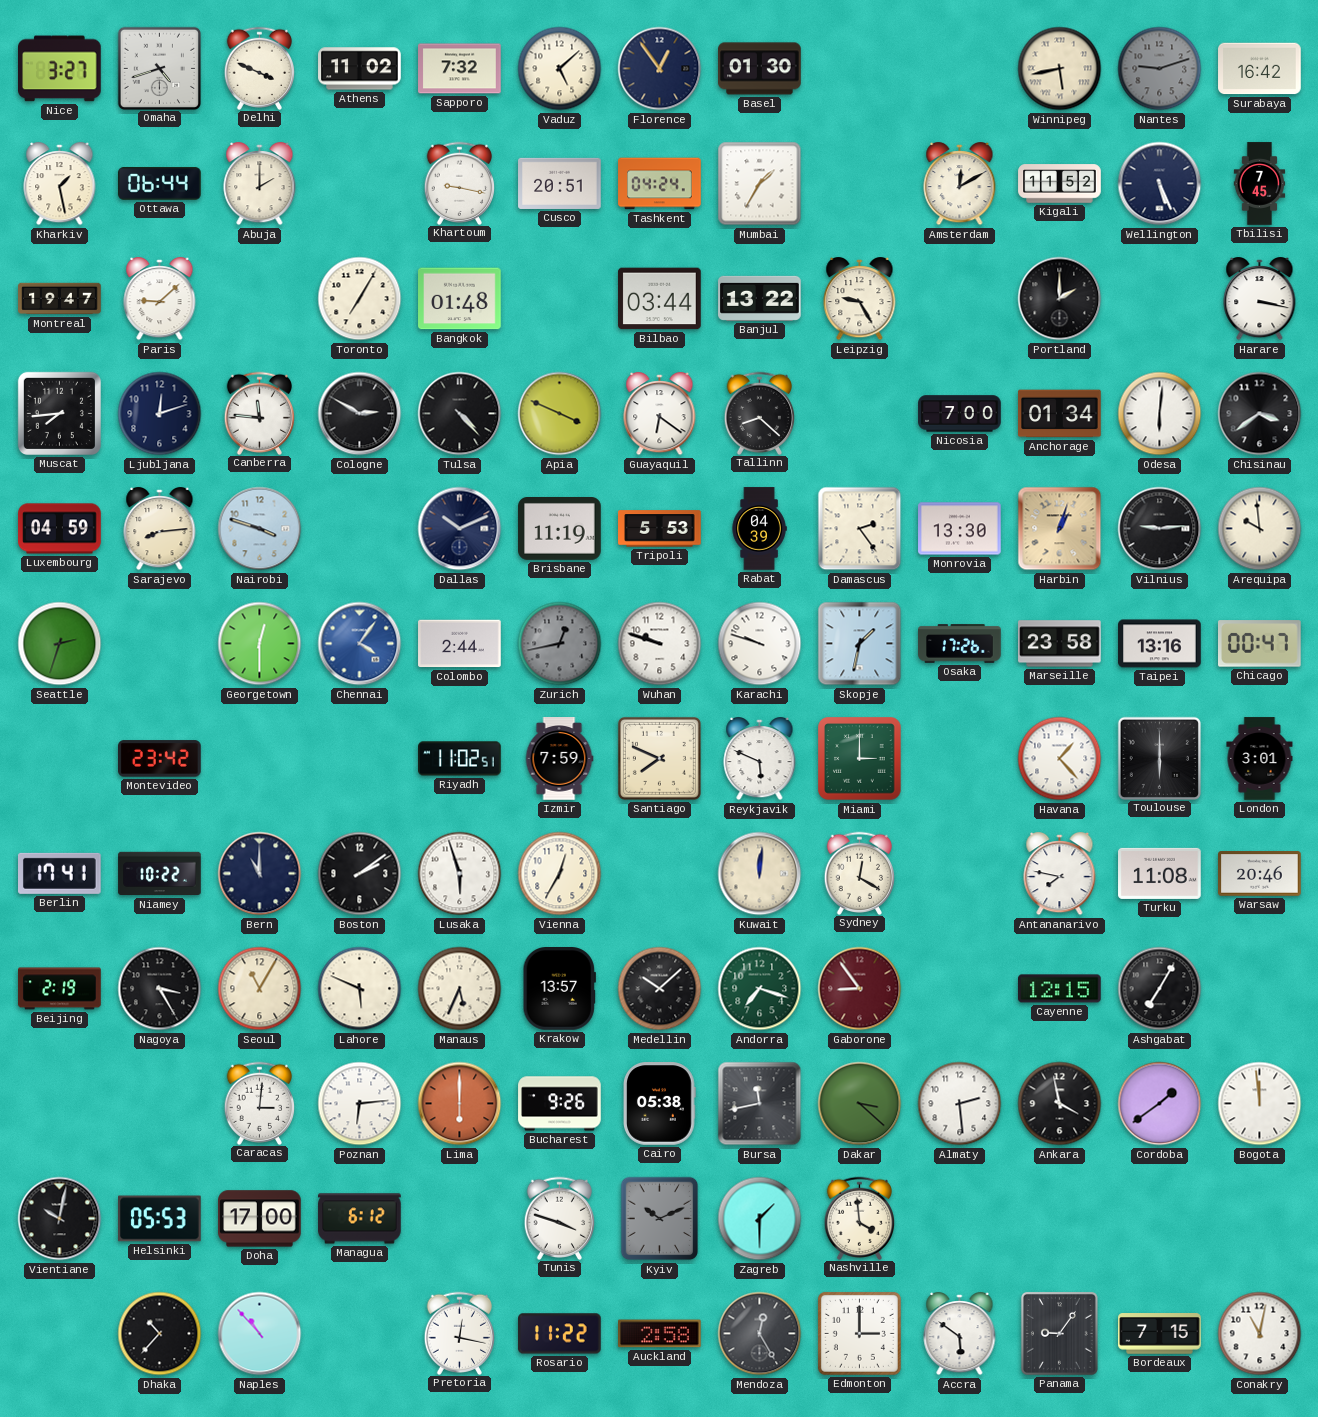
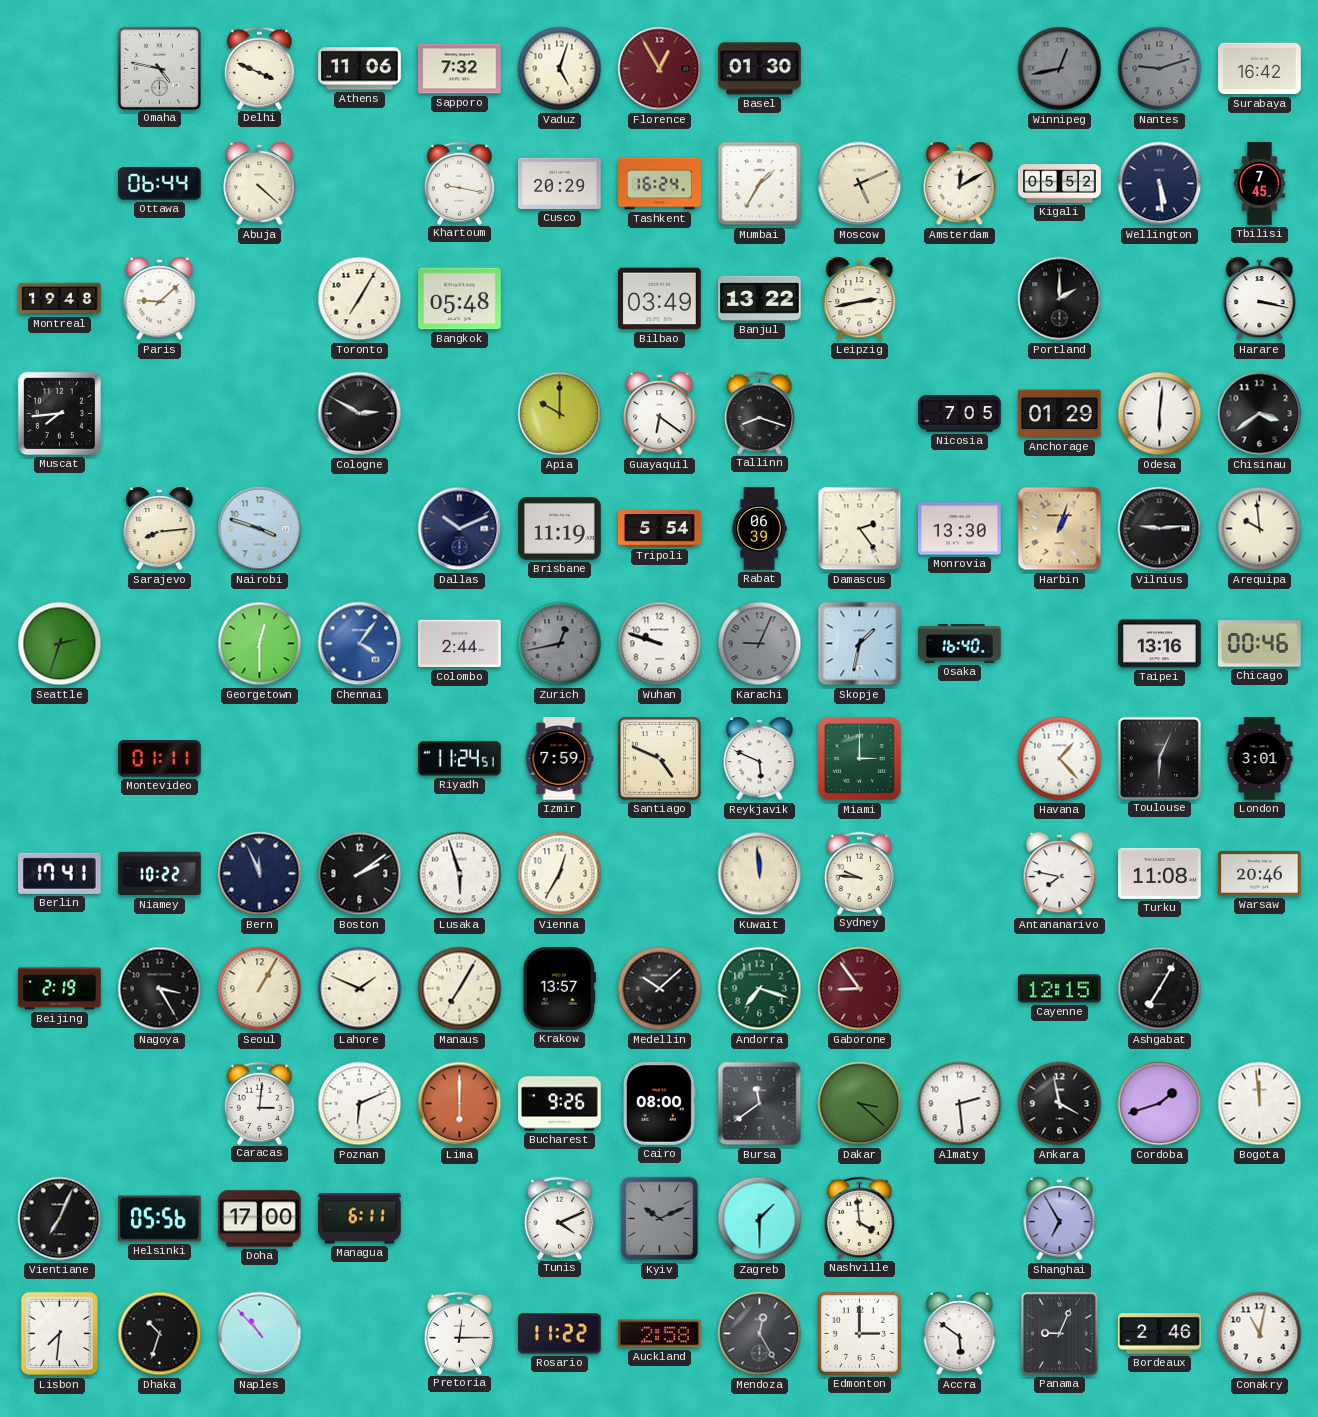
Nice: 3:27 -> none (60, 69)
Omaha: 4:42 -> 4:47 (159, 68)
Athens: 11:02 -> 11:06 (360, 69)
Vaduz: 5:08 -> 5:03 (560, 69)
Florence: 12:54 -> 12:55 (660, 69)
Florence dial: navy -> burgundy (660, 69)
Winnipeg: 5:43 -> 12:43 (1060, 69)
Winnipeg dial: cream -> grey (1060, 69)
Kharkiv: 1:28 -> none (60, 185)
Abuja: 2:00 -> 4:22 (260, 185)
Cusco: 20:51 -> 20:29 (560, 183)
Tashkent: 04:24 -> 16:24 (660, 184)
Moscow: none -> 5:11 (860, 184)
Kigali: 11:52 -> 05:52 (1060, 184)
Wellington: 5:26 -> 5:29 (1160, 184)
Montreal: 19:47 -> 19:48 (60, 299)
Bangkok: 01:48 -> 05:48 (460, 299)
Bilbao: 03:44 -> 03:49 (660, 299)
Leipzig: 9:25 -> 2:43 (860, 300)
Ljubljana: 12:12 -> none (160, 414)
Canberra: 11:46 -> none (260, 413)
Tulsa: 4:23 -> none (460, 414)
Apia: 3:49 -> 10:00 (560, 414)
Tallinn: 8:22 -> 8:18 (760, 413)
Nicosia: 7:00 -> 7:05 (960, 414)
Anchorage: 01:34 -> 01:29 (1060, 414)
Luxembourg: 04:59 -> none (60, 529)
Tripoli: 5:53 -> 5:54 (660, 529)
Rabat: 04:39 -> 06:39 (759, 529)
Karachi: 9:48 -> 9:04 (760, 644)
Karachi dial: white -> grey (760, 644)
Osaka: 17:26 -> 16:40 (960, 644)
Marseille: 23:58 -> none (1060, 644)
Chicago: 00:47 -> 00:46 (1260, 644)
Montevideo: 23:42 -> 01:11 (160, 759)
Riyadh: 11:02 -> 11:24 (460, 759)
Santiago: 7:49 -> 4:49 (659, 758)
Toulouse: 6:00 -> 6:04 (1159, 758)
Bern: 11:00 -> 11:56 (260, 874)
Kuwait: 12:01 -> 11:59 (760, 874)
Sydney: 12:20 -> 9:46 (860, 873)
Seoul: 11:05 -> 1:05 (260, 989)
Lahore: 5:49 -> 1:49 (360, 989)
Manaus: 5:34 -> 7:05 (460, 989)
Poznan: 6:14 -> 6:11 (360, 1104)
Cairo: 05:38 -> 08:00 (660, 1104)
Bursa: 11:43 -> 11:39 (760, 1104)
Cordoba: 1:39 -> 1:42 (1160, 1104)
Vientiane: 10:02 -> 7:04 (60, 1219)
Helsinki: 05:53 -> 05:56 (160, 1219)
Managua: 6:12 -> 6:11 (360, 1219)
Tunis: 3:48 -> 4:11 (560, 1218)
Shanghai: none -> 6:55 (1060, 1220)
Lisbon: none -> 7:31 (60, 1334)
Dhaka: 10:37 -> 10:33 (160, 1334)
Pretoria: 12:17 -> 12:15 (460, 1333)
Panama: 9:06 -> 9:04 (1059, 1333)
Bordeaux: 7:15 -> 2:46 (1160, 1334)
